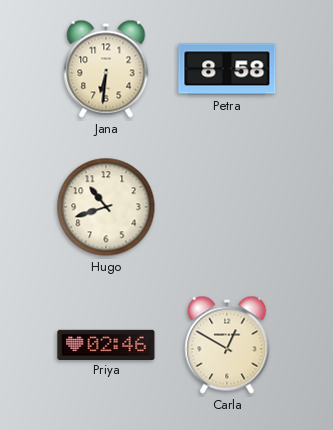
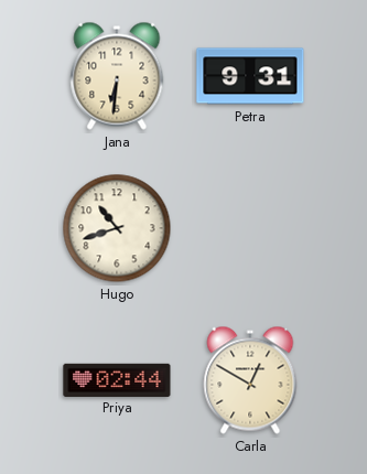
Petra: 8:58 -> 9:31 (250, 76)
Priya: 02:46 -> 02:44 (117, 379)
